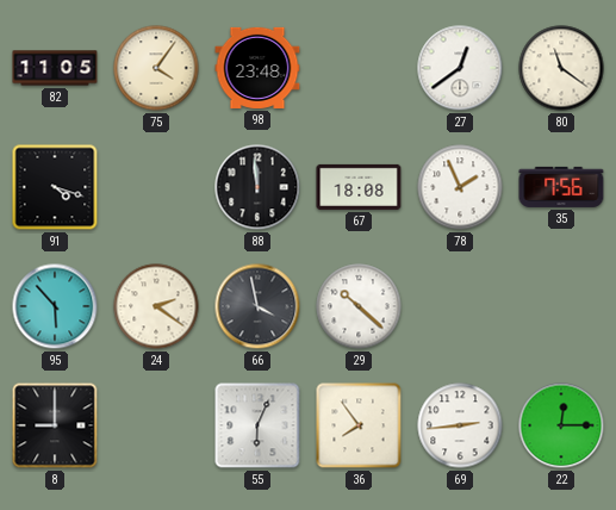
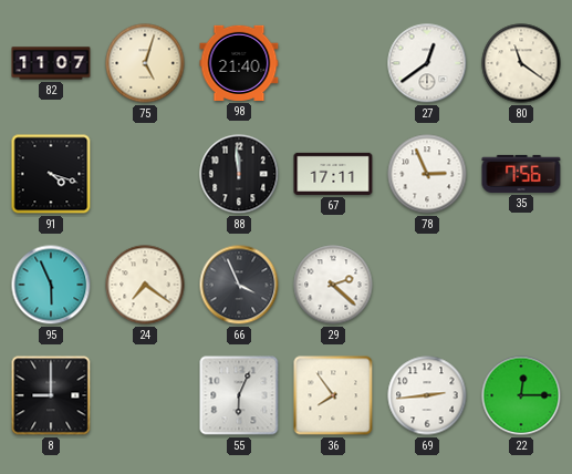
82: 11:05 -> 11:07 (51, 63)
75: 4:06 -> 5:03 (145, 63)
98: 23:48 -> 21:40 (239, 63)
67: 18:08 -> 17:11 (333, 174)
78: 1:56 -> 2:56 (427, 174)
95: 5:53 -> 5:56 (51, 285)
24: 2:21 -> 7:21 (145, 285)
66: 3:58 -> 3:56 (239, 285)
29: 10:22 -> 2:22 (333, 285)
